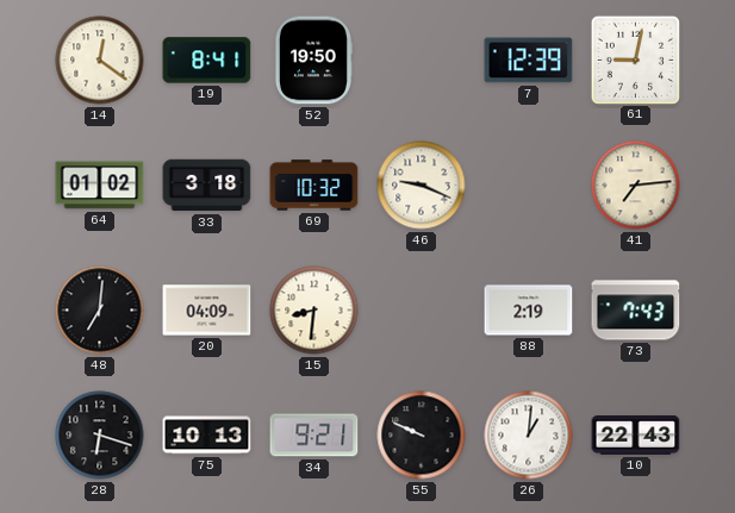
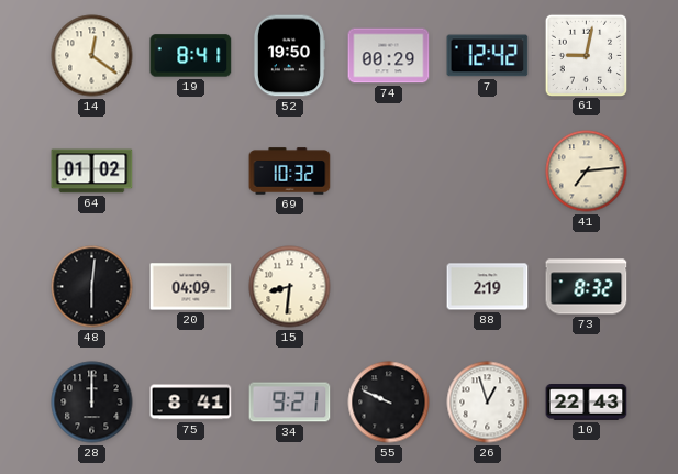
74: none -> 00:29 (389, 56)
7: 12:39 -> 12:42 (488, 56)
33: 3:18 -> none (207, 186)
46: 9:19 -> none (422, 186)
48: 7:01 -> 6:01 (92, 287)
73: 7:43 -> 8:32 (587, 287)
28: 6:18 -> 12:00 (92, 403)
75: 10:13 -> 8:41 (191, 403)
26: 1:01 -> 12:57 (488, 403)
